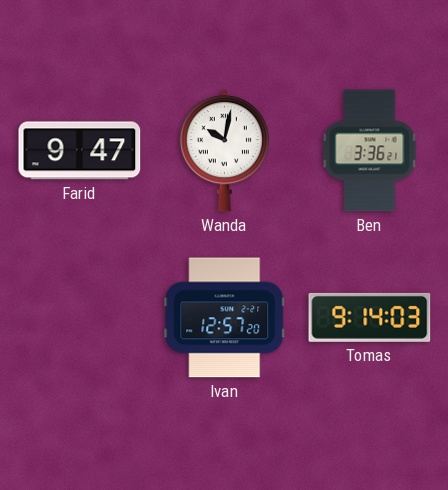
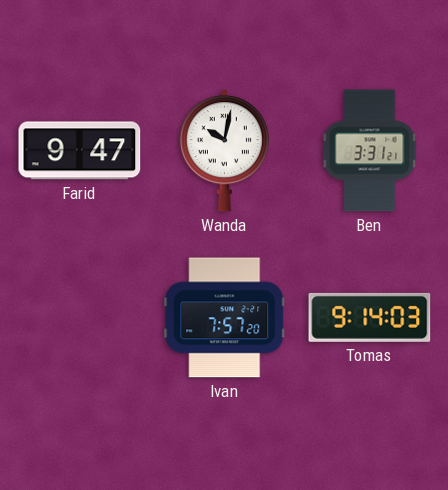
Ben: 3:36 -> 3:31 (370, 151)
Ivan: 12:57 -> 7:57 (225, 318)
